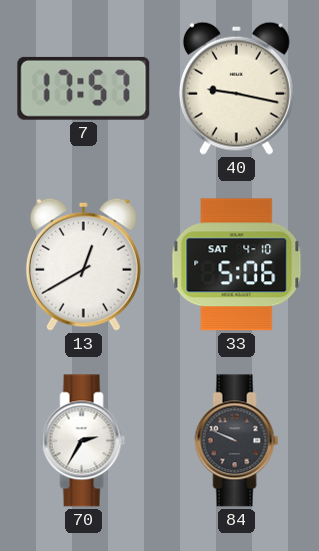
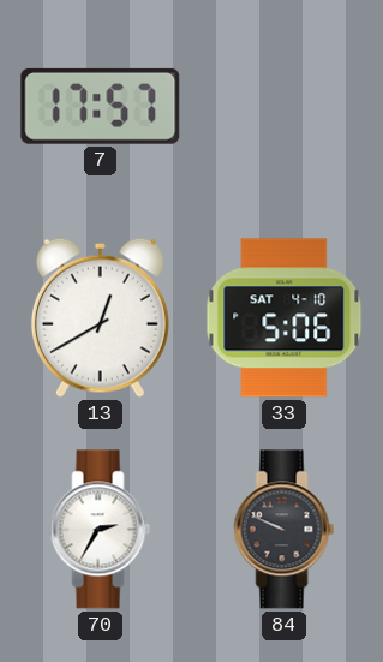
40: 9:17 -> none (236, 88)
